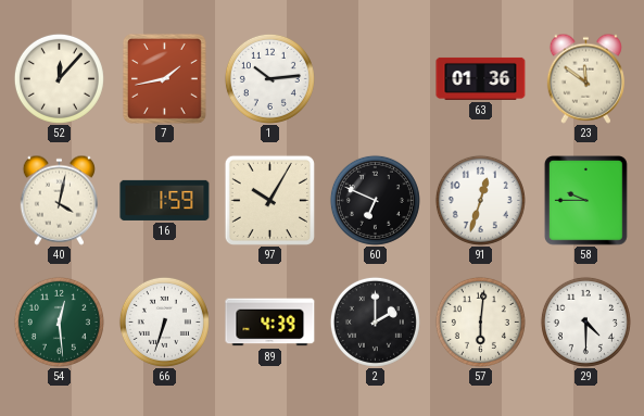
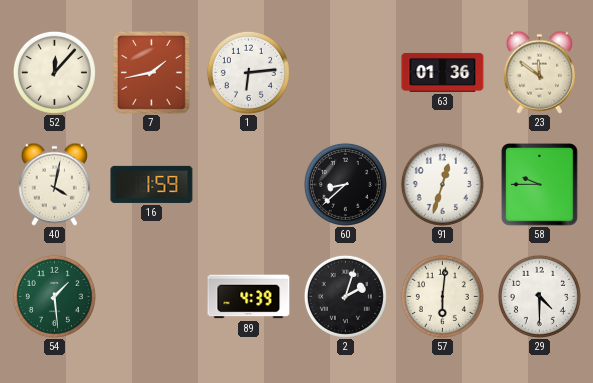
1: 10:14 -> 6:14 (248, 72)
97: 10:05 -> none (269, 200)
60: 6:49 -> 8:38 (345, 184)
54: 12:29 -> 1:29 (54, 296)
66: 6:33 -> none (164, 322)
2: 2:00 -> 2:03 (345, 296)
